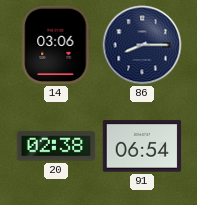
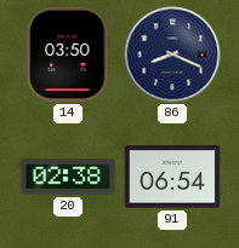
14: 03:06 -> 03:50 (68, 54)
86: 8:15 -> 8:19 (172, 54)
